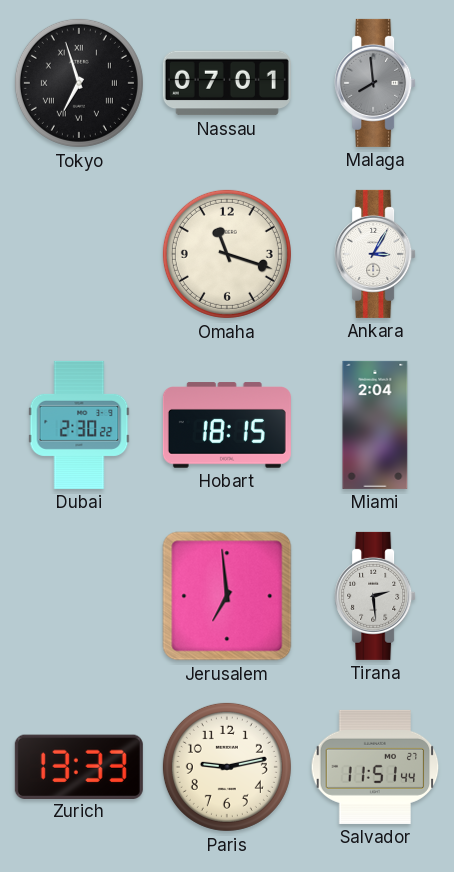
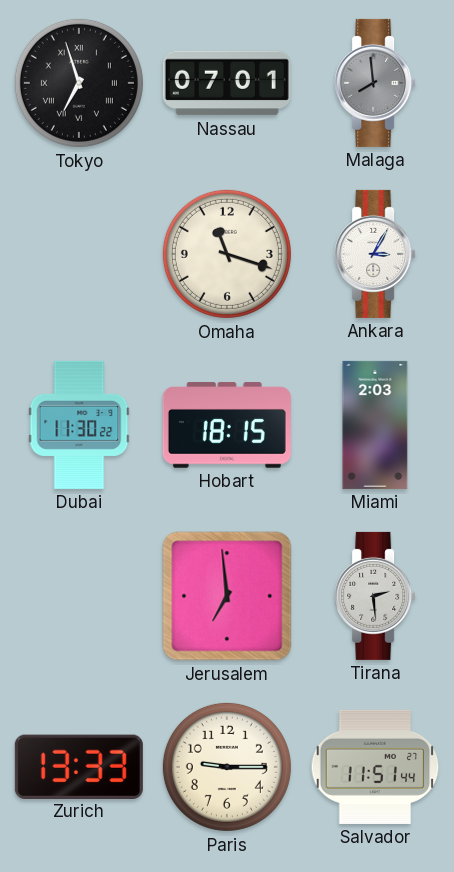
Dubai: 2:30 -> 11:30 (79, 425)
Miami: 2:04 -> 2:03 (375, 425)
Paris: 9:13 -> 9:15 (227, 767)
